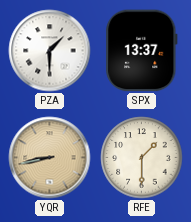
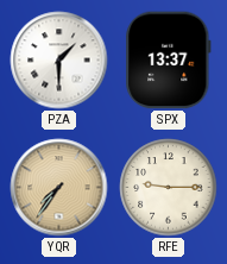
YQR: 8:43 -> 7:36 (59, 188)
RFE: 1:30 -> 9:15 (169, 188)
